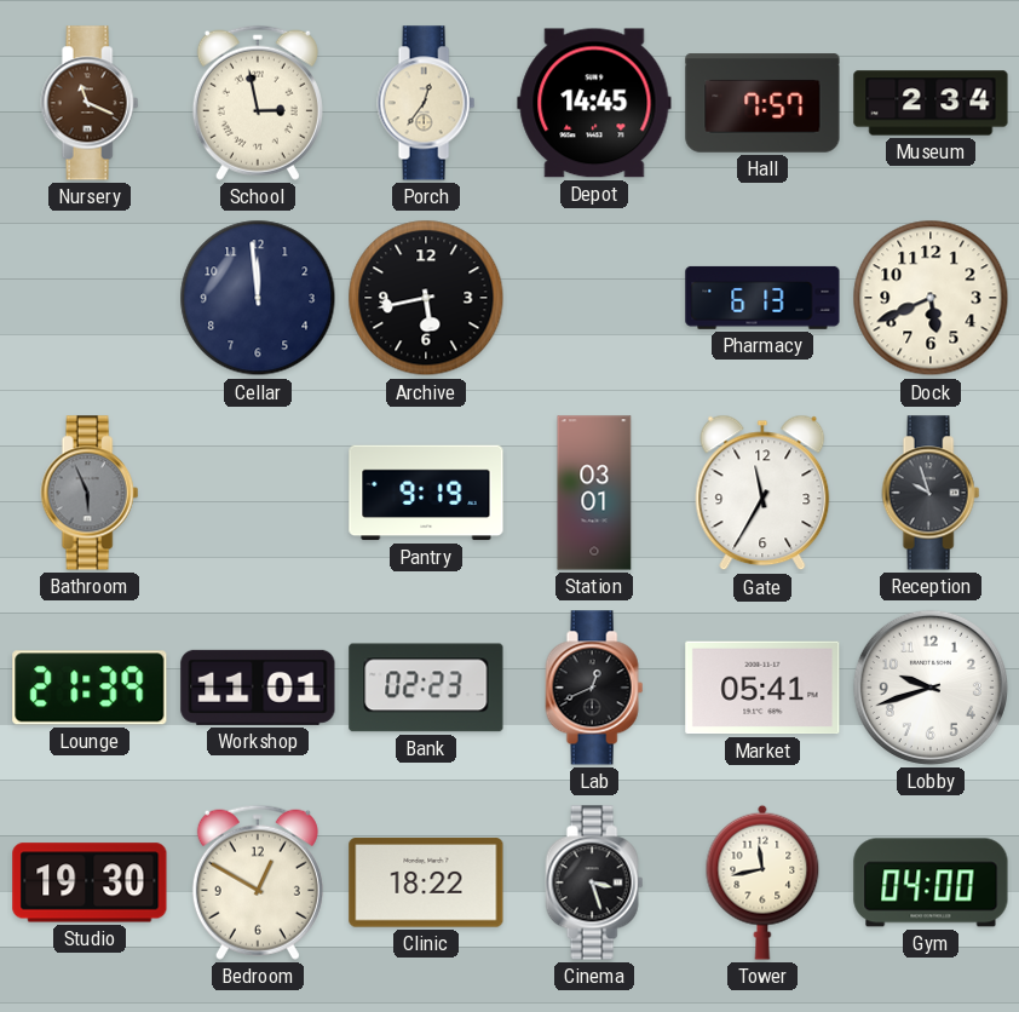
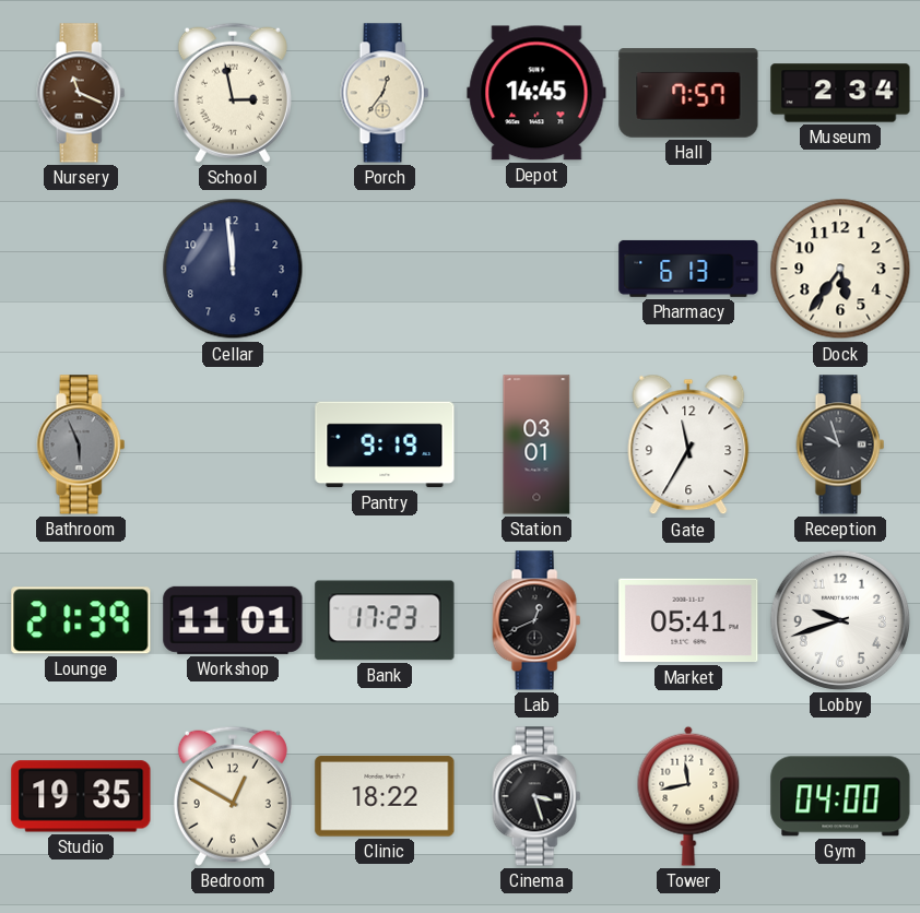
Archive: 5:43 -> none (426, 298)
Dock: 5:41 -> 5:36 (840, 269)
Bank: 02:23 -> 17:23 (385, 620)
Studio: 19:30 -> 19:35 (81, 796)
